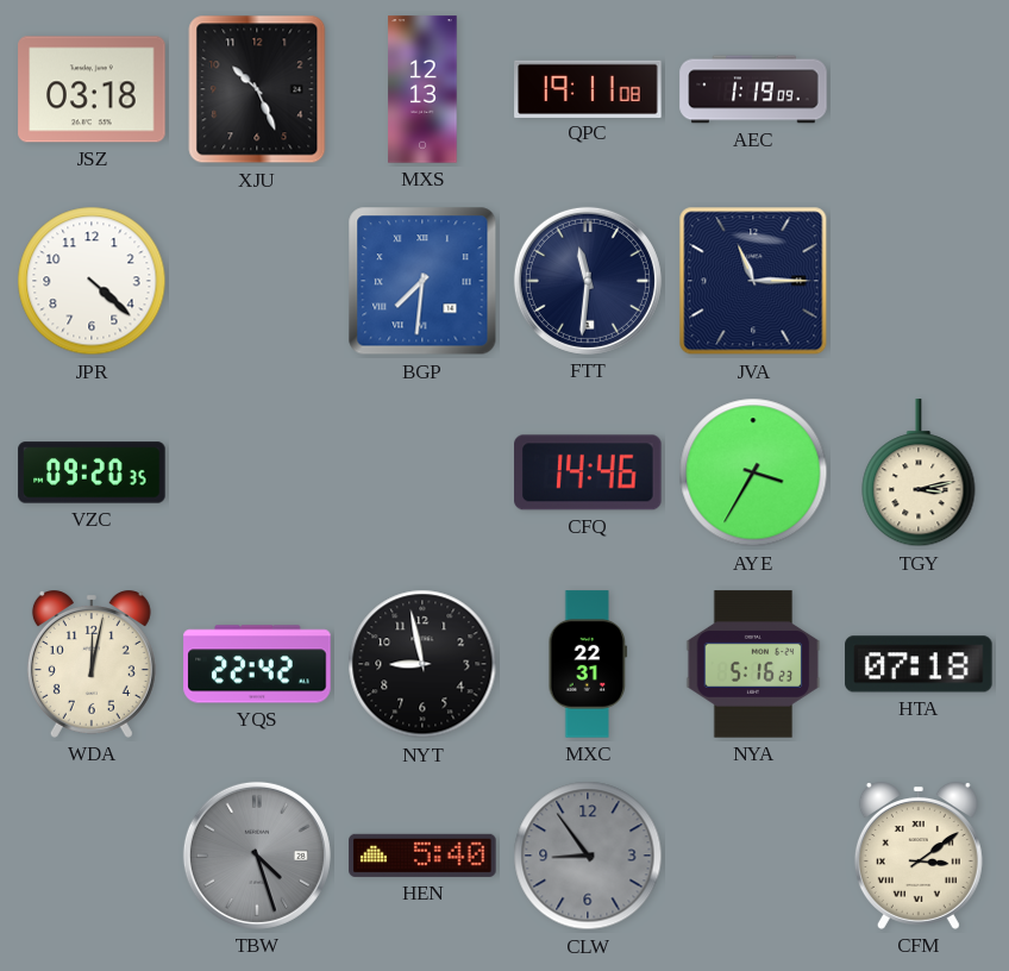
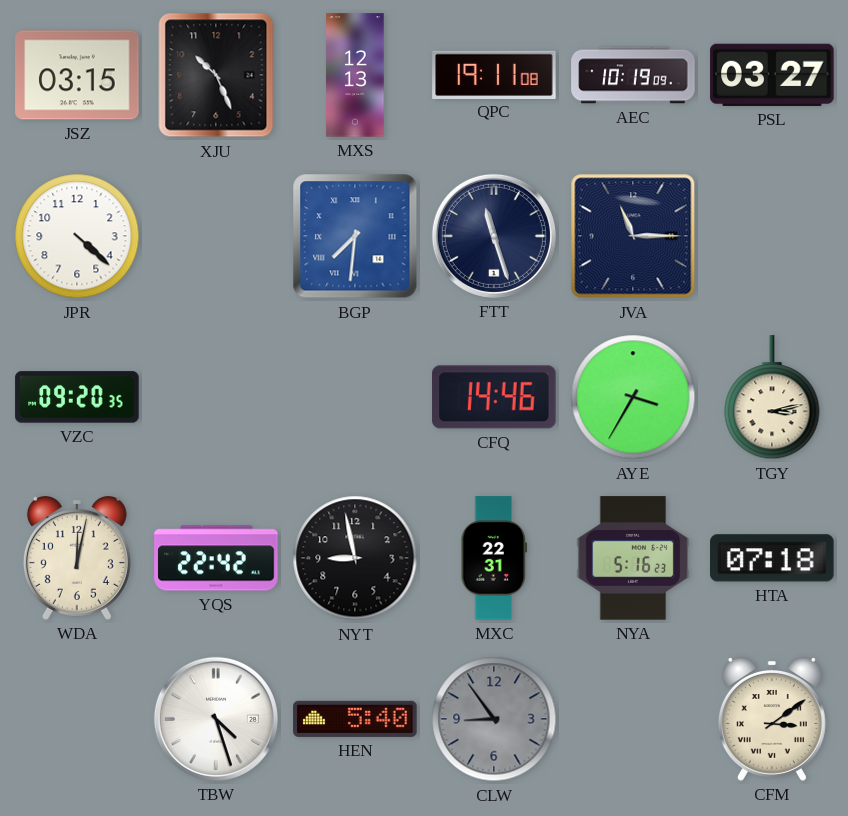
JSZ: 03:18 -> 03:15 (77, 75)
AEC: 1:19 -> 10:19 (633, 75)
PSL: none -> 03:27 (772, 75)
FTT: 11:31 -> 11:27 (494, 236)
TBW dial: grey -> white (216, 719)
